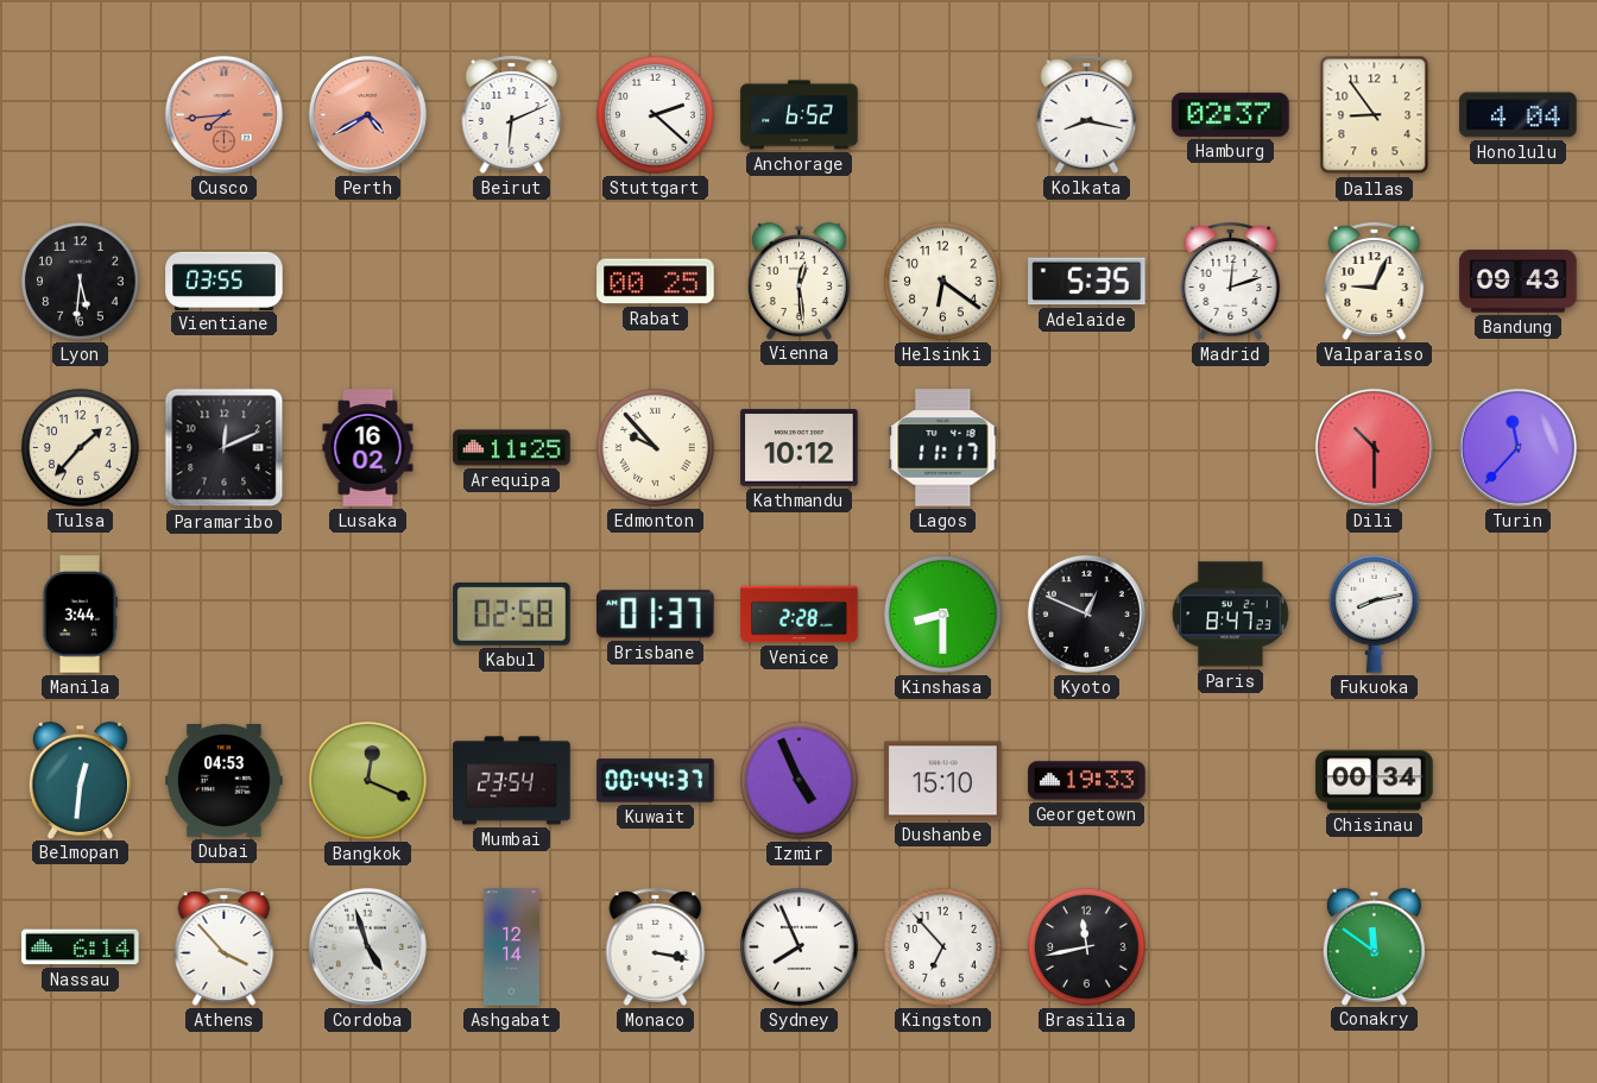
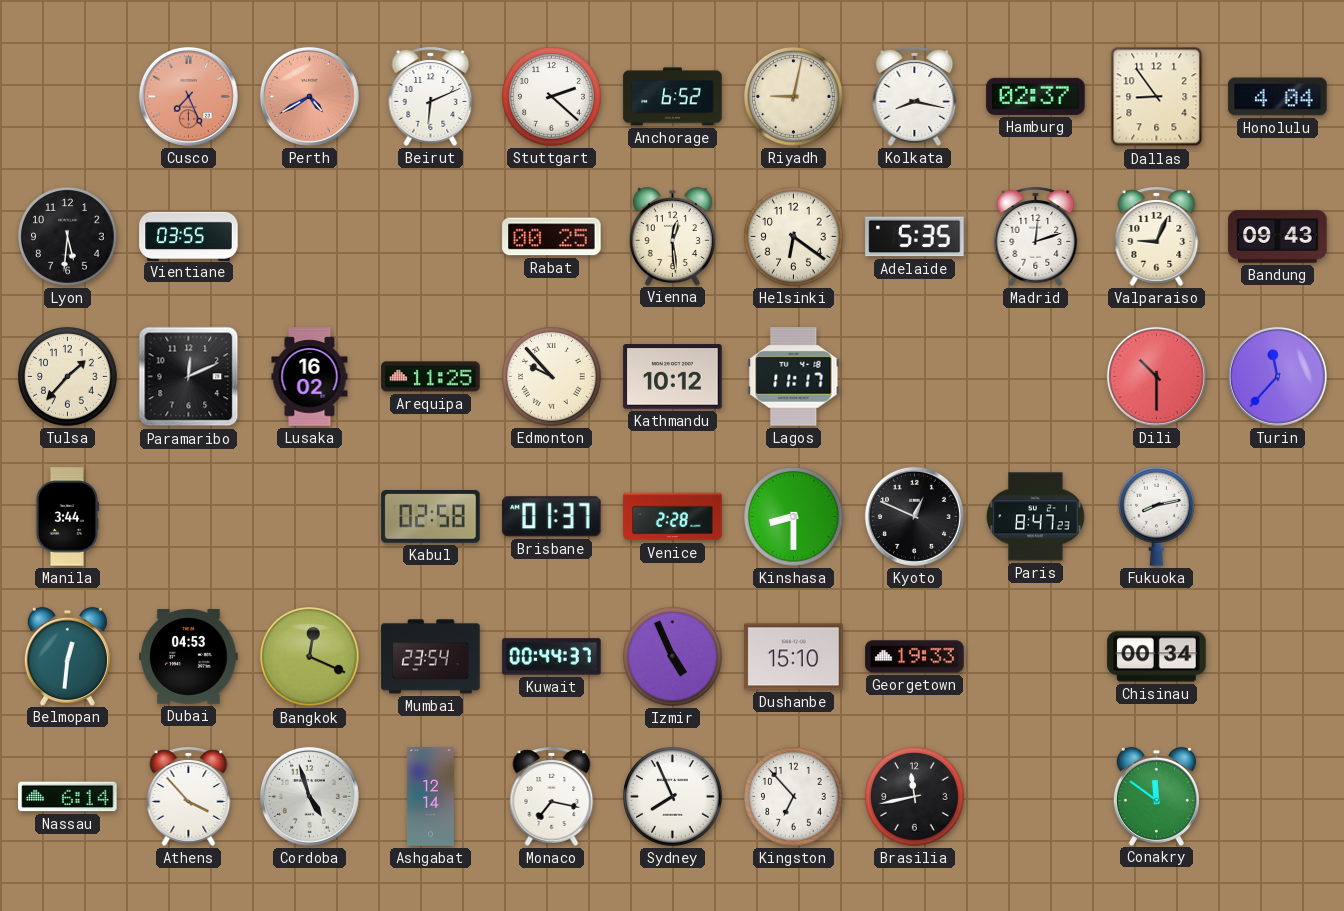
Cusco: 7:44 -> 7:26 (188, 96)
Riyadh: none -> 9:02 (794, 97)
Monaco: 3:17 -> 7:17 (552, 796)
